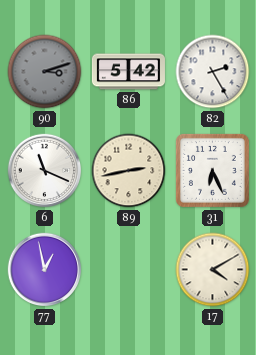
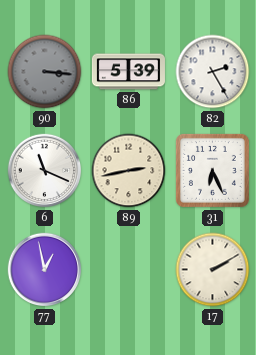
90: 3:12 -> 3:16 (45, 72)
86: 5:42 -> 5:39 (128, 72)
17: 4:10 -> 2:10 (213, 270)
